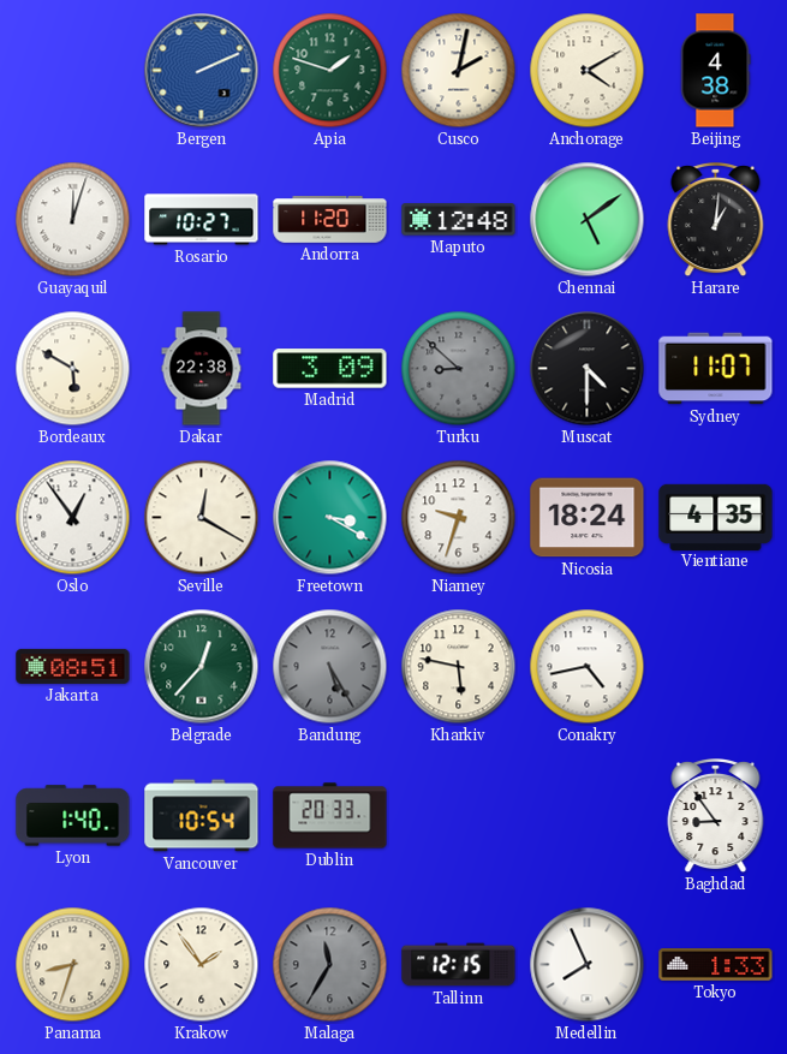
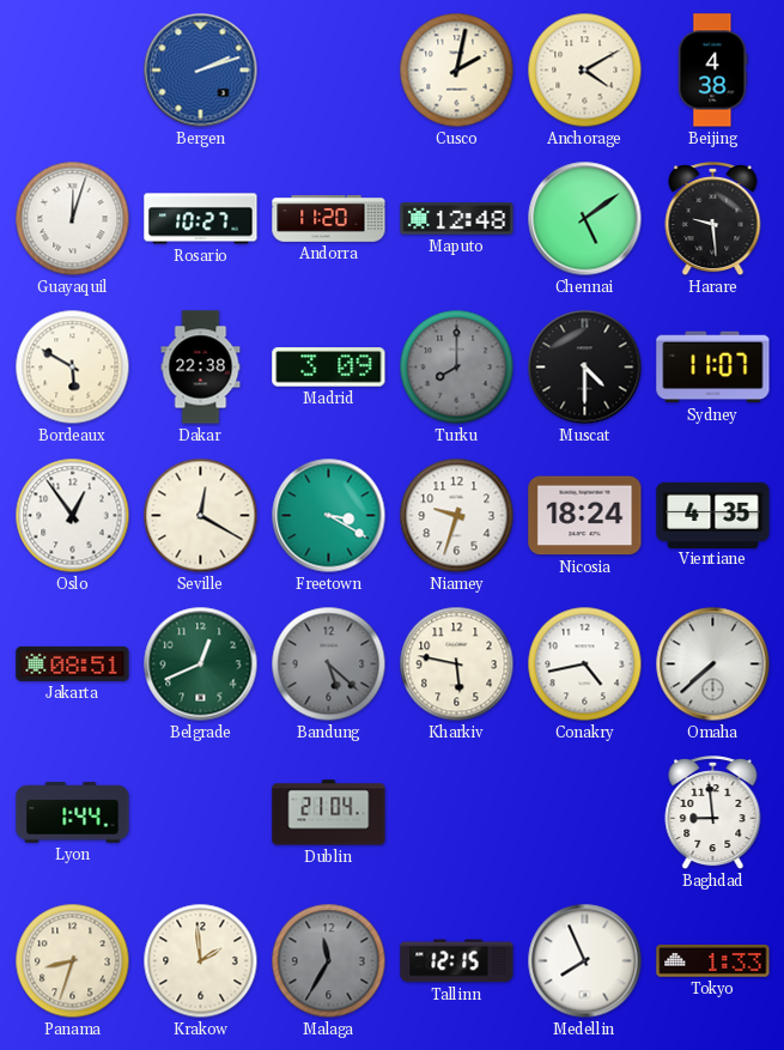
Bergen: 2:11 -> 2:12 (201, 71)
Apia: 1:48 -> none (330, 71)
Harare: 1:01 -> 9:29 (713, 220)
Turku: 8:52 -> 8:00 (457, 368)
Belgrade: 12:37 -> 12:41 (201, 664)
Bandung: 5:25 -> 5:22 (329, 664)
Omaha: none -> 7:38 (713, 664)
Lyon: 1:40 -> 1:44 (73, 813)
Vancouver: 10:54 -> none (202, 816)
Dublin: 20:33 -> 21:04 (329, 813)
Baghdad: 8:54 -> 8:59 (713, 814)
Krakow: 1:54 -> 1:59 (201, 961)
